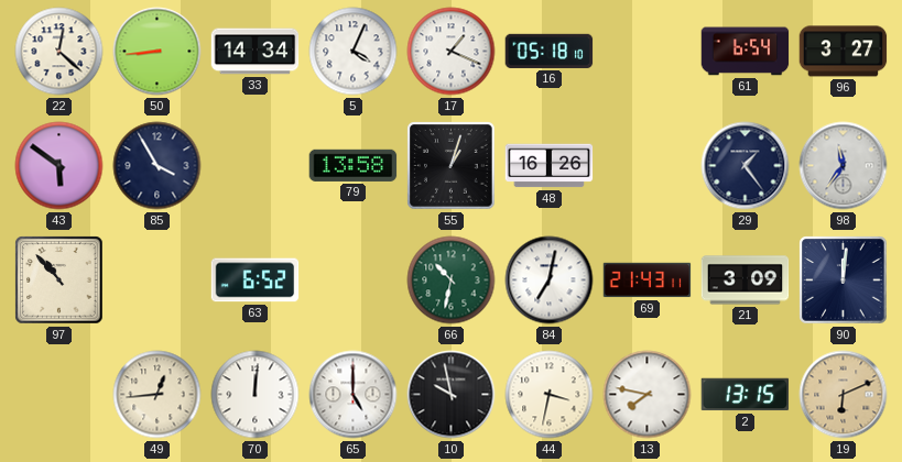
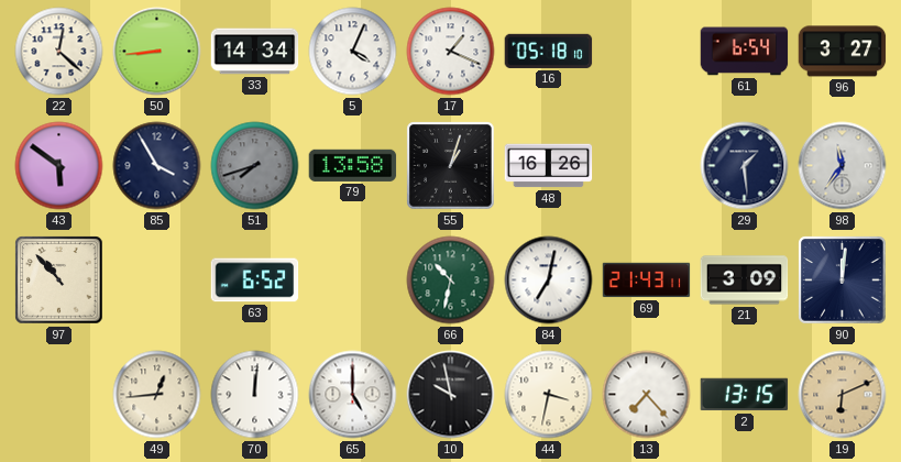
51: none -> 7:42 (255, 166)
29: 1:24 -> 1:29 (745, 166)
13: 7:47 -> 7:23 (647, 395)
